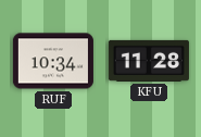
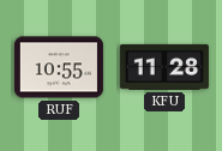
RUF: 10:34 -> 10:55 (59, 67)
